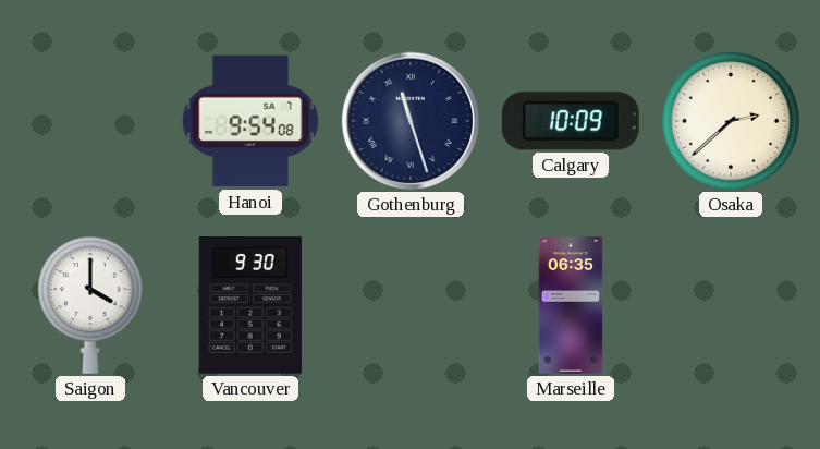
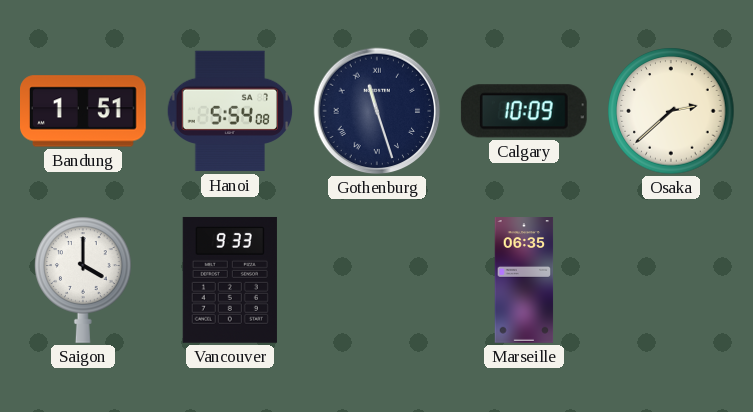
Bandung: none -> 1:51 (84, 111)
Hanoi: 9:54 -> 5:54 (230, 111)
Vancouver: 9:30 -> 9:33 (230, 280)
